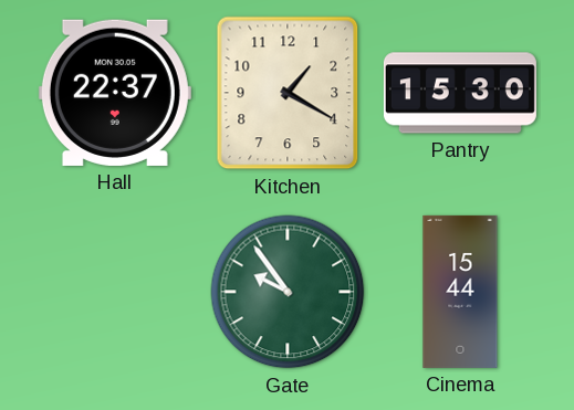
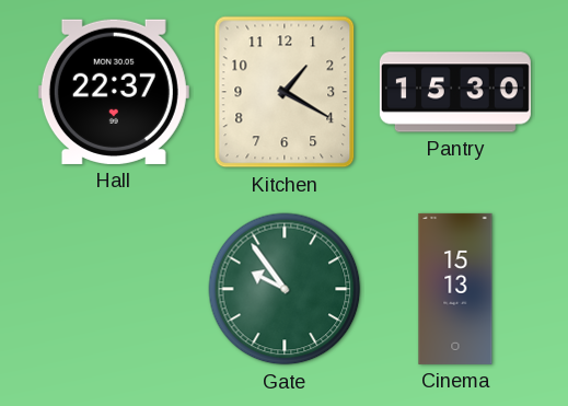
Cinema: 15:44 -> 15:13 (455, 289)
